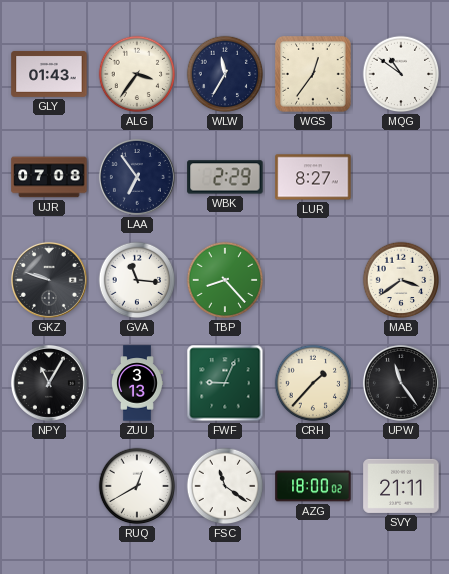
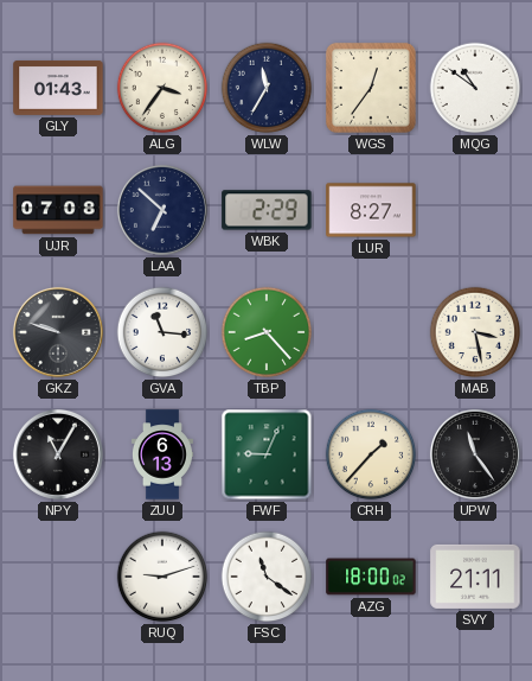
LAA: 6:54 -> 6:52 (162, 210)
MAB: 3:39 -> 3:28 (475, 332)
ZUU: 3:13 -> 6:13 (162, 454)
RUQ: 12:40 -> 9:12 (162, 577)
